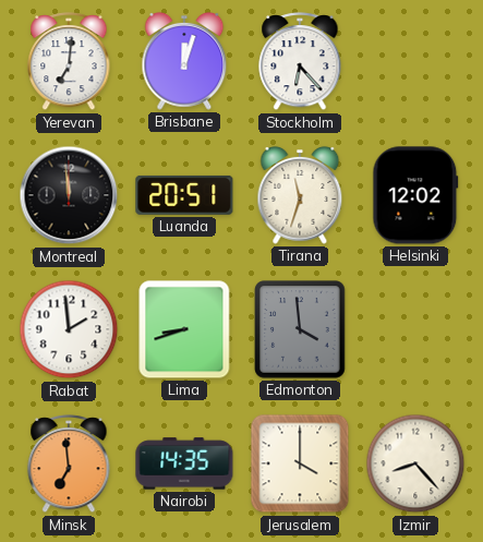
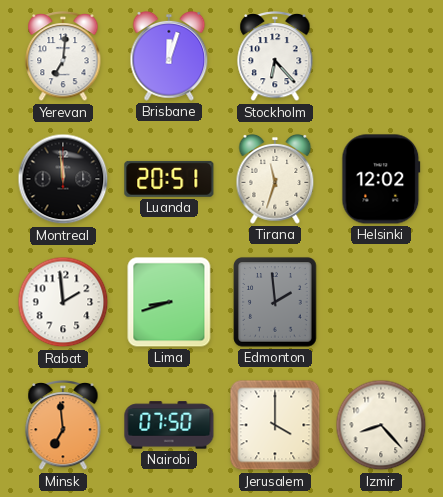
Edmonton: 3:59 -> 1:59 (275, 302)
Nairobi: 14:35 -> 07:50 (169, 425)
